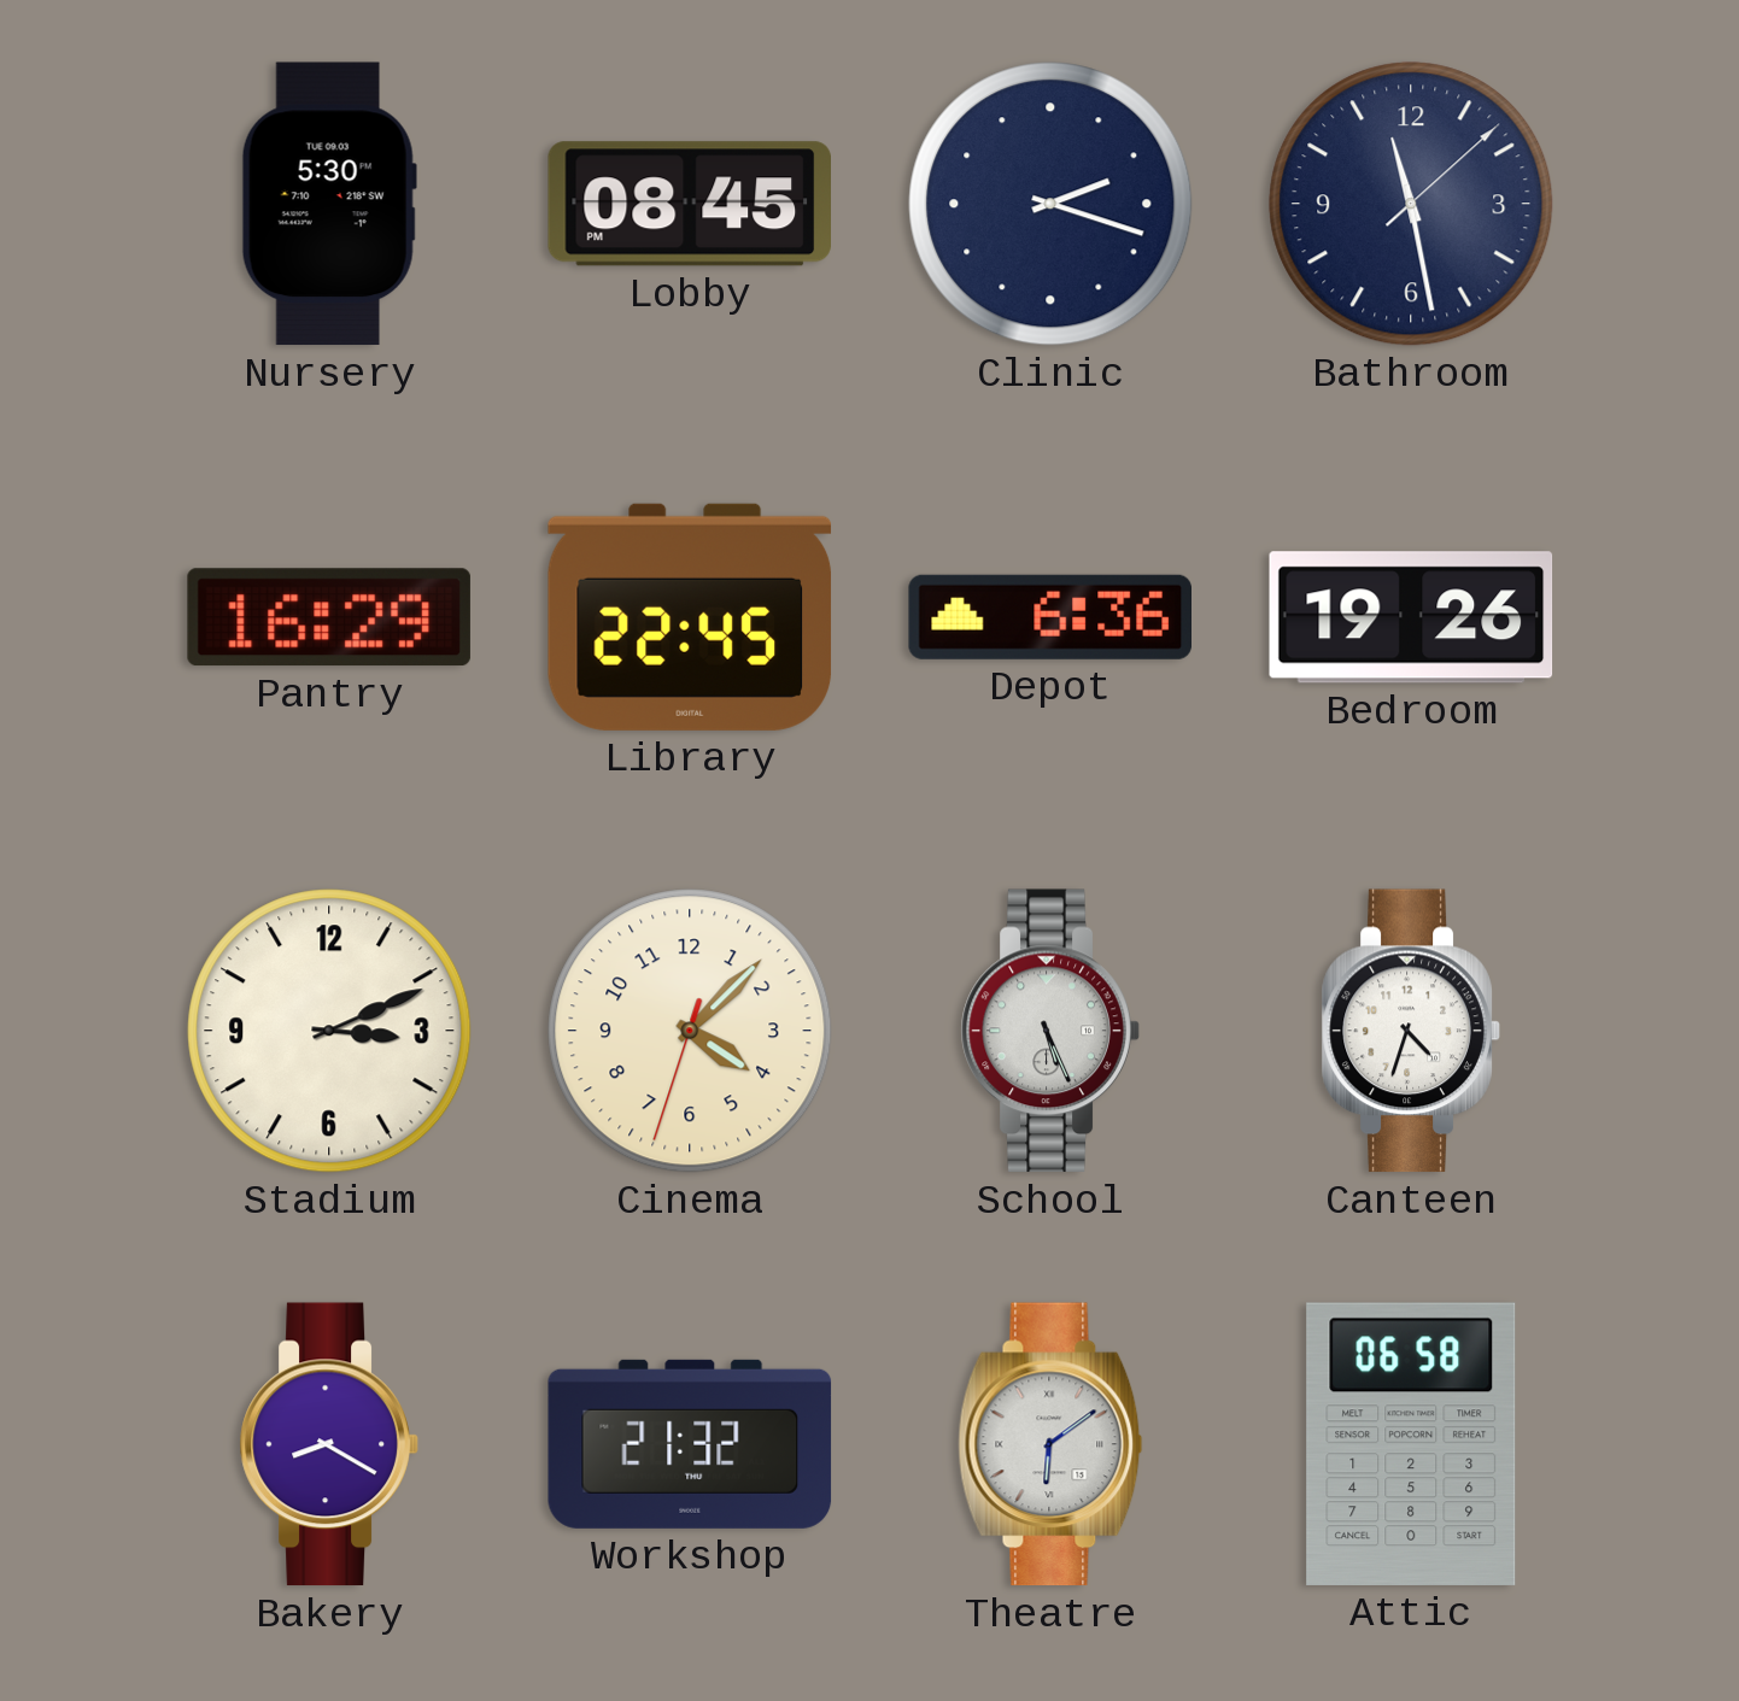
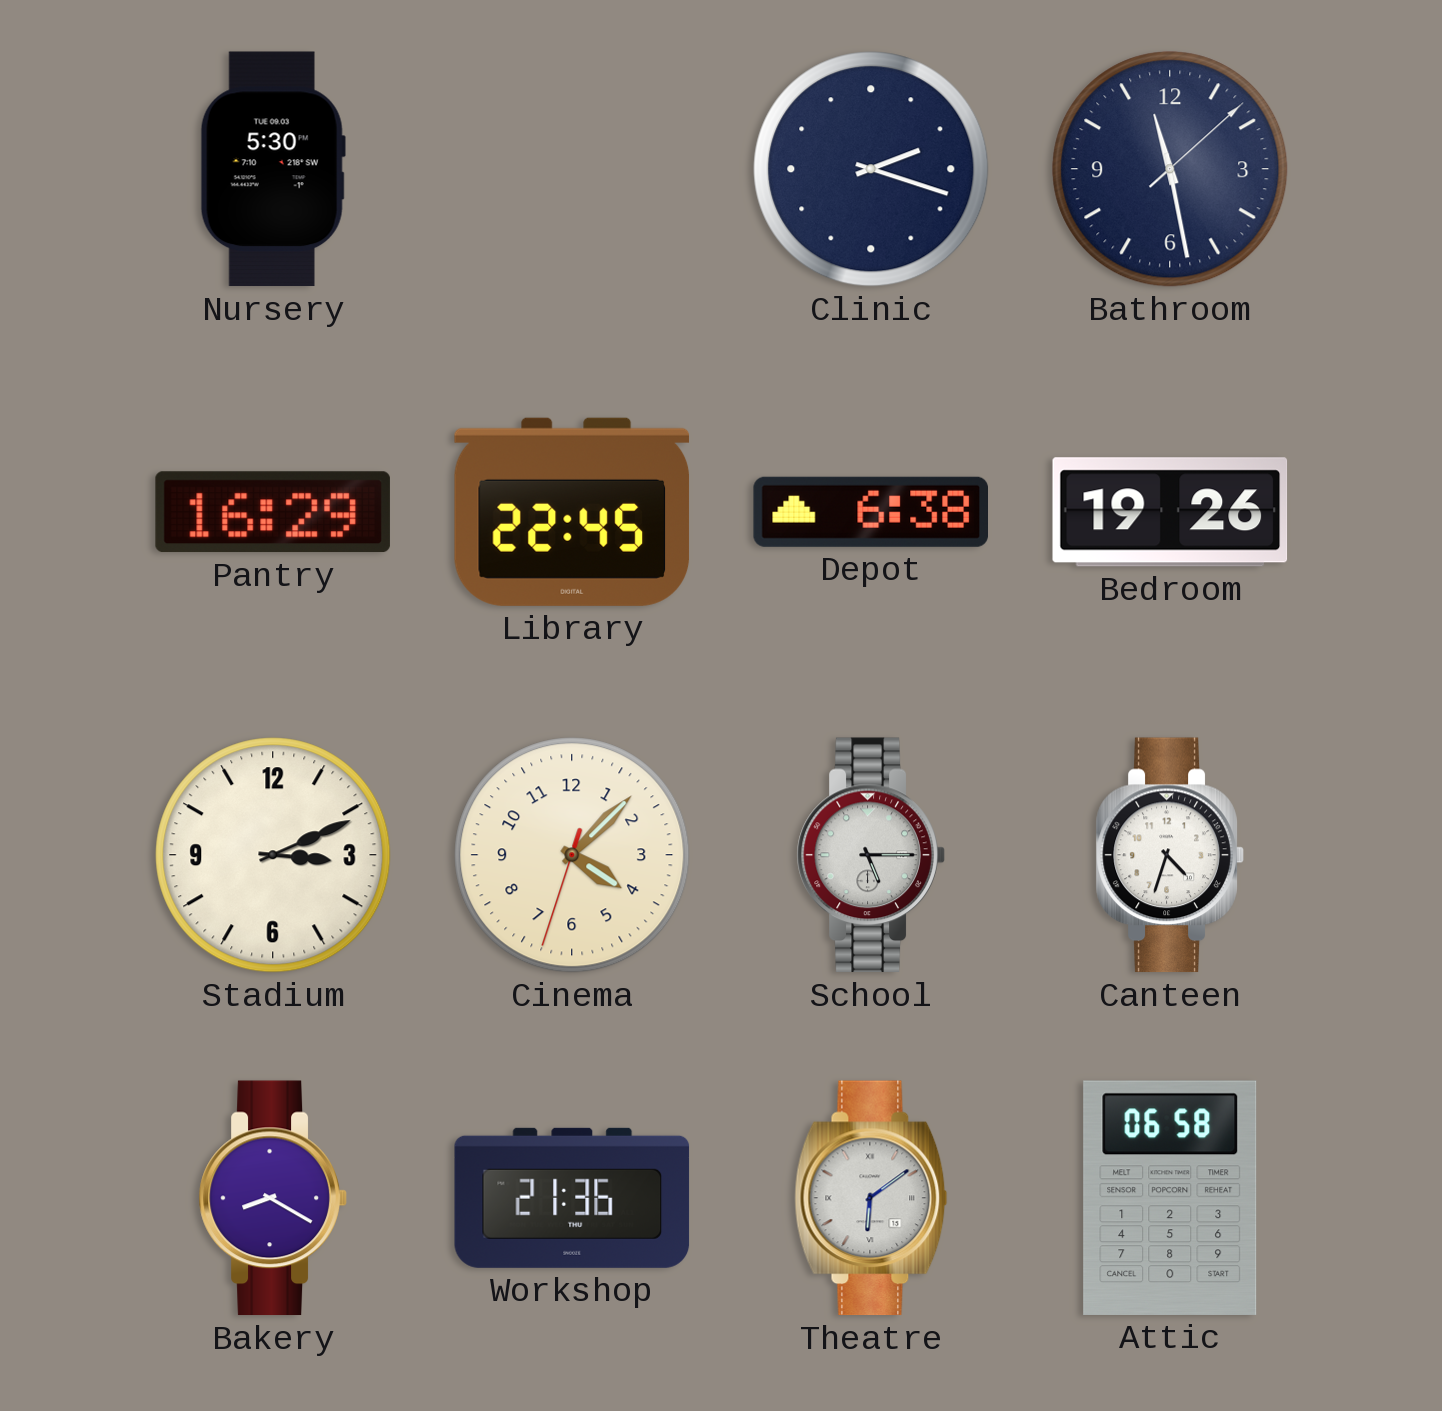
Lobby: 08:45 -> none (689, 204)
Depot: 6:36 -> 6:38 (870, 512)
School: 5:26 -> 5:15 (871, 855)
Workshop: 21:32 -> 21:36 (572, 1198)
